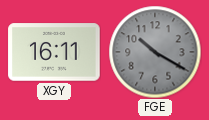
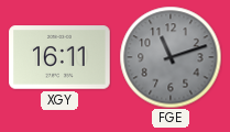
FGE: 10:20 -> 11:12 (171, 57)
